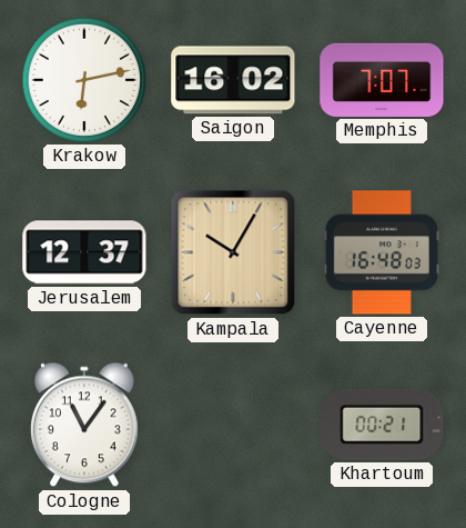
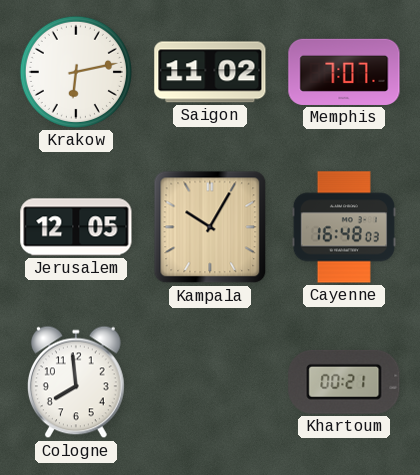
Saigon: 16:02 -> 11:02 (210, 72)
Jerusalem: 12:37 -> 12:05 (76, 227)
Cologne: 11:06 -> 7:59 (76, 382)
